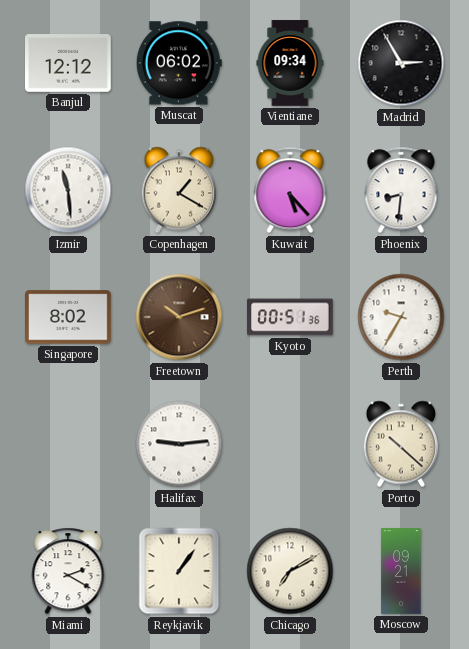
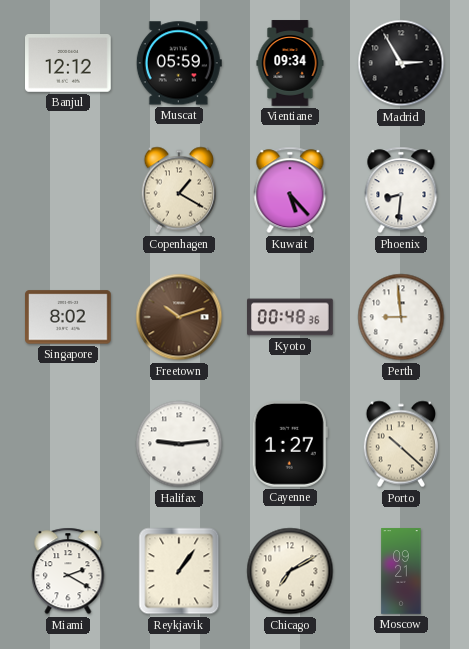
Muscat: 06:02 -> 05:59 (179, 63)
Izmir: 11:29 -> none (68, 190)
Kyoto: 00:51 -> 00:48 (291, 317)
Perth: 9:35 -> 8:59 (401, 317)
Cayenne: none -> 1:27 (290, 445)
